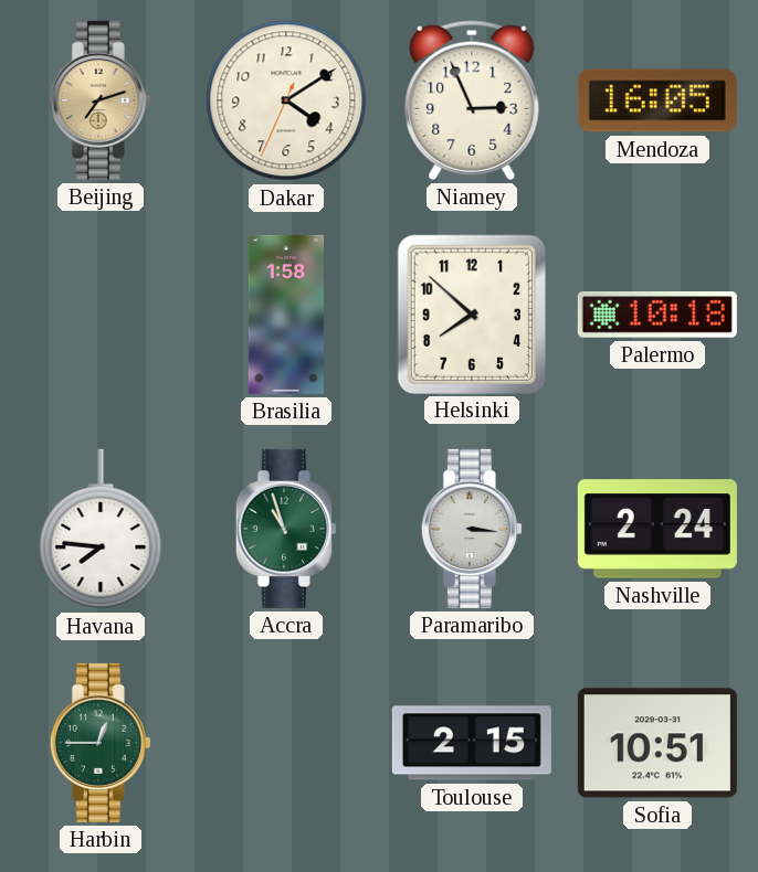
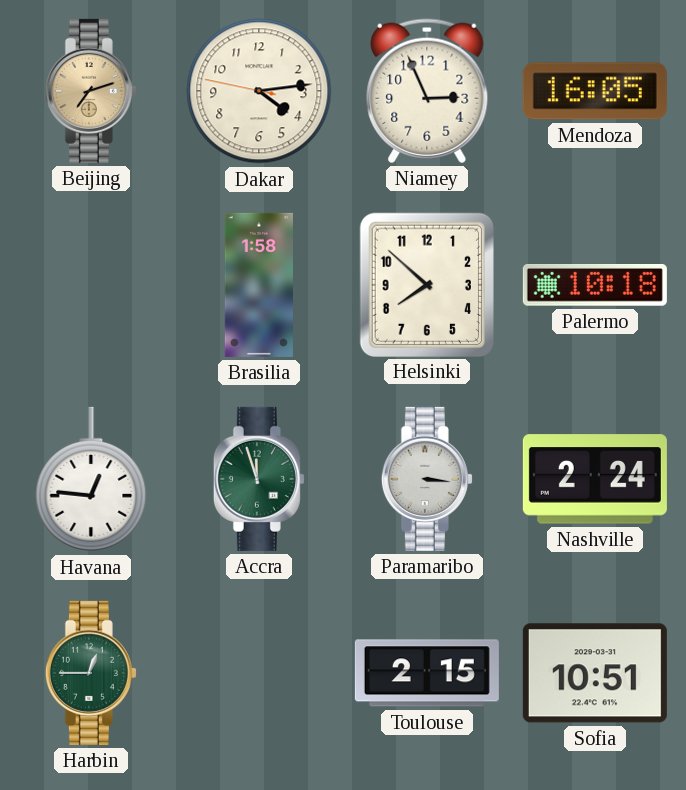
Dakar: 4:09 -> 4:13 (259, 91)
Havana: 7:46 -> 12:46 (91, 479)
Accra: 10:57 -> 11:57 (259, 479)
